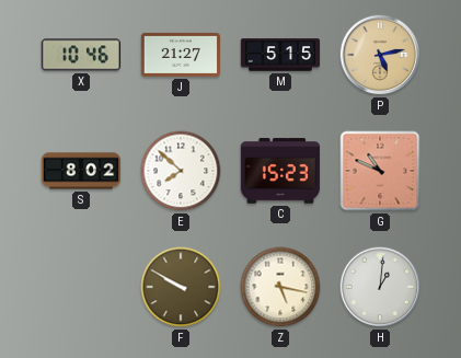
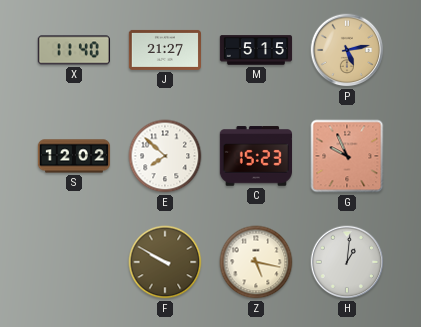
X: 10:46 -> 11:40 (74, 50)
S: 8:02 -> 12:02 (74, 156)
G: 10:49 -> 9:56 (347, 156)
